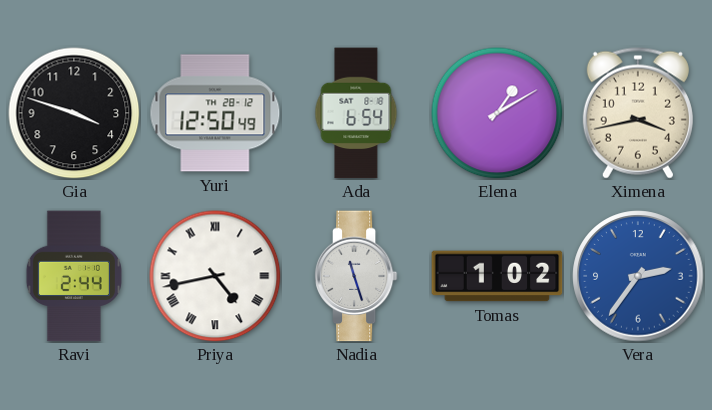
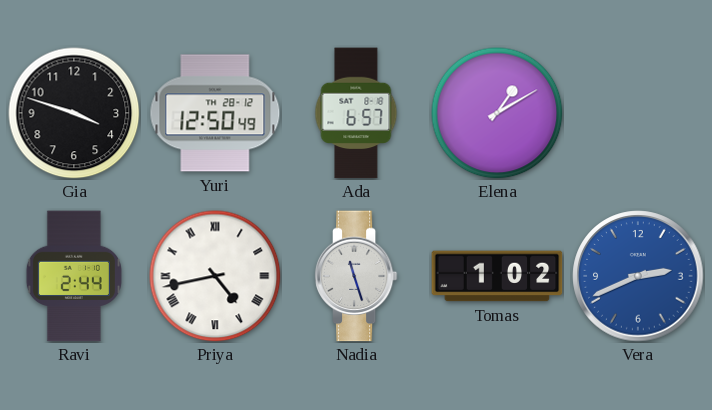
Ada: 6:54 -> 6:57 (356, 113)
Ximena: 3:43 -> none (638, 113)
Vera: 2:36 -> 2:41 (638, 276)
